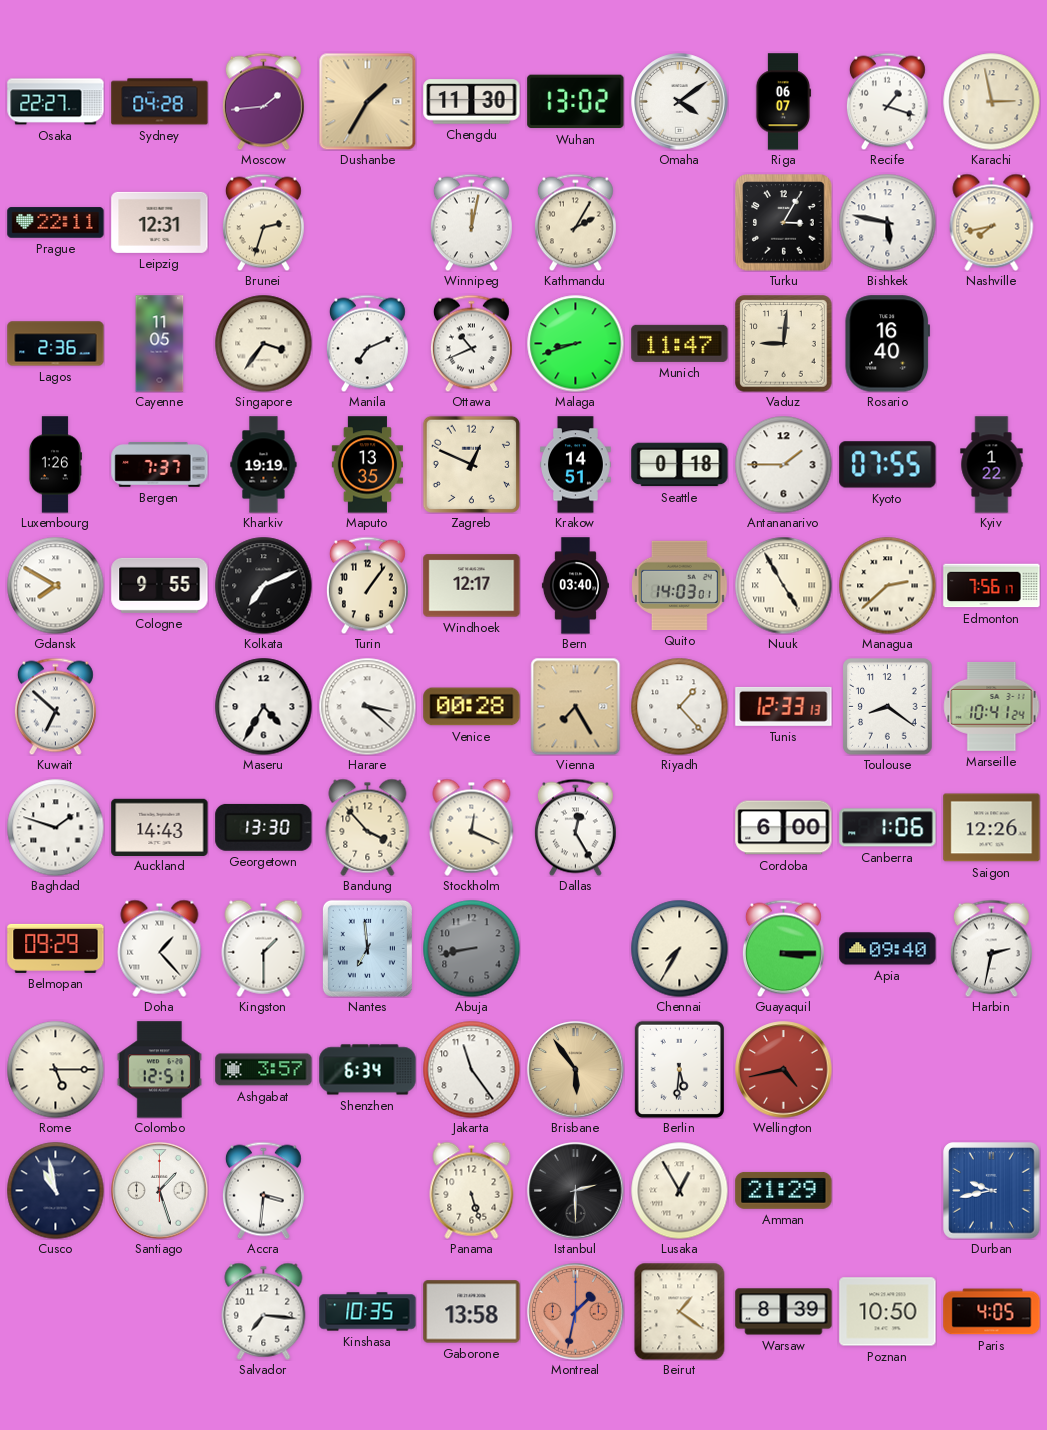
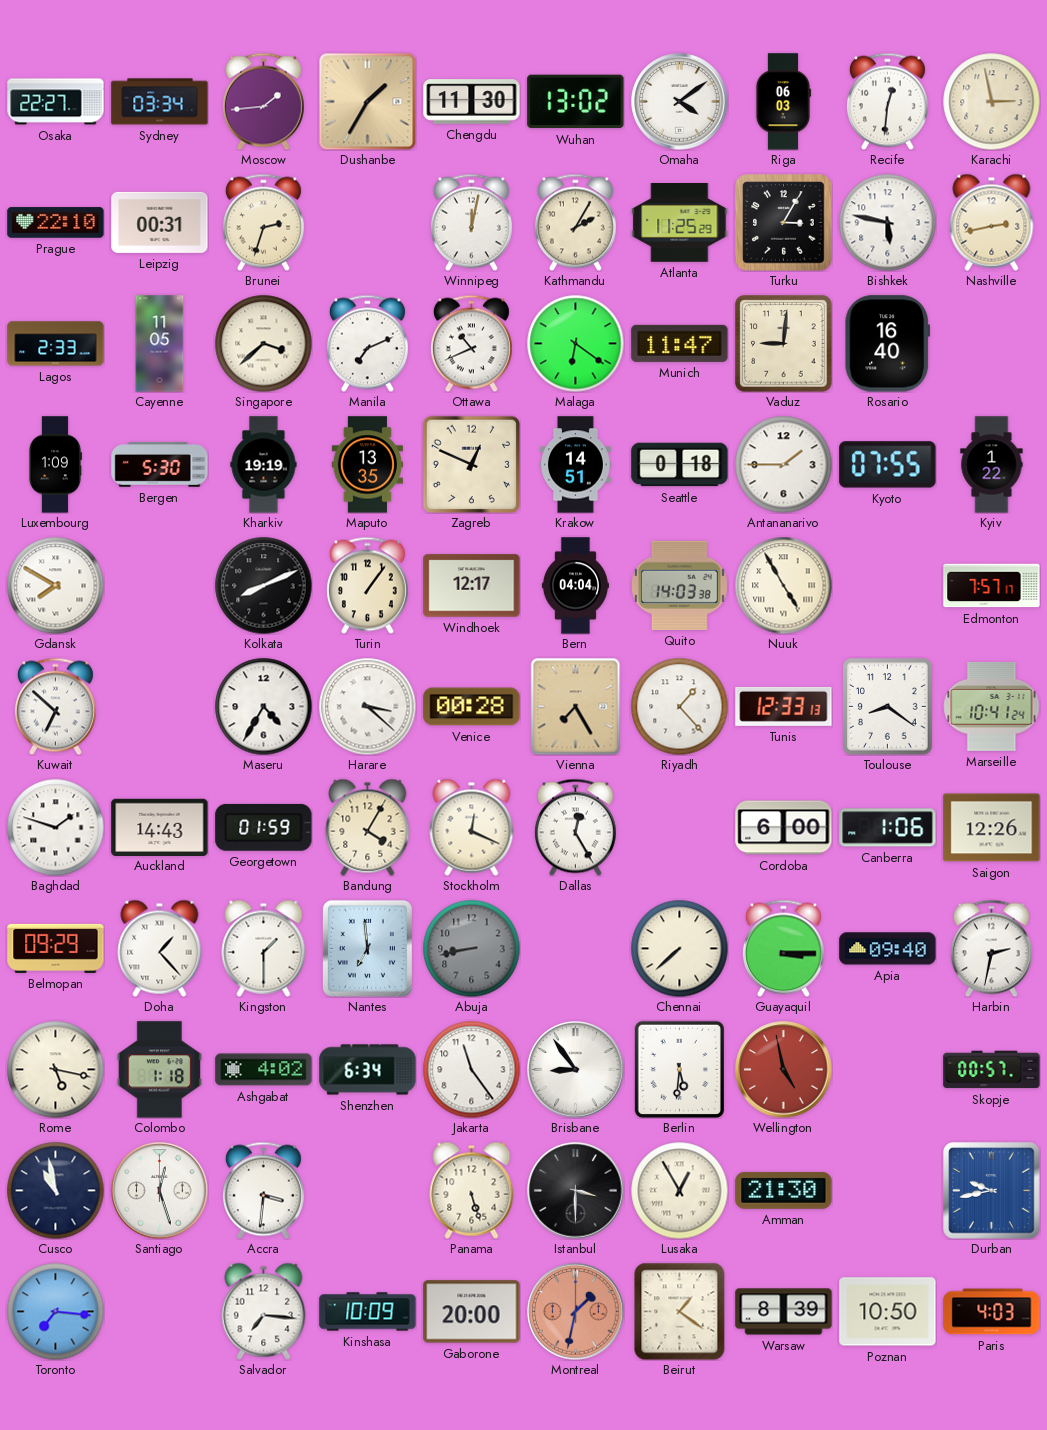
Sydney: 04:28 -> 03:34 (160, 102)
Riga: 06:07 -> 06:03 (783, 102)
Recife: 1:18 -> 12:31 (887, 101)
Prague: 22:11 -> 22:10 (56, 223)
Leipzig: 12:31 -> 00:31 (160, 222)
Atlanta: none -> 11:25 (680, 223)
Nashville: 7:43 -> 2:43 (992, 222)
Lagos: 2:36 -> 2:33 (56, 344)
Singapore: 3:36 -> 3:38 (263, 343)
Malaga: 8:42 -> 6:21 (575, 343)
Luxembourg: 1:26 -> 1:09 (55, 465)
Bergen: 7:37 -> 5:30 (160, 465)
Cologne: 9:55 -> none (160, 585)
Kolkata: 7:11 -> 8:11 (263, 585)
Bern: 03:40 -> 04:04 (575, 586)
Quito: 14:03:01 -> 14:03:38 (679, 585)
Managua: 2:38 -> none (887, 585)
Edmonton: 7:56 -> 7:57 (992, 586)
Georgetown: 13:30 -> 01:59 (264, 827)
Bandung: 3:53 -> 4:05 (368, 827)
Chennai: 7:35 -> 7:38 (679, 948)
Rome: 5:15 -> 5:17 (55, 1069)
Colombo: 12:51 -> 1:18 (159, 1070)
Ashgabat: 3:57 -> 4:02 (264, 1070)
Brisbane: 5:54 -> 8:54 (576, 1070)
Brisbane dial: champagne -> white (576, 1070)
Wellington: 4:43 -> 4:58 (784, 1070)
Skopje: none -> 00:57 (992, 1070)
Santiago: 1:27 -> 12:27 (160, 1191)
Istanbul: 2:30 -> 3:30 (576, 1191)
Amman: 21:29 -> 21:30 (784, 1190)
Toronto: none -> 7:16 (55, 1311)
Kinshasa: 10:35 -> 10:09 (368, 1312)
Gaborone: 13:58 -> 20:00 (472, 1312)
Paris: 4:05 -> 4:03 (992, 1312)
